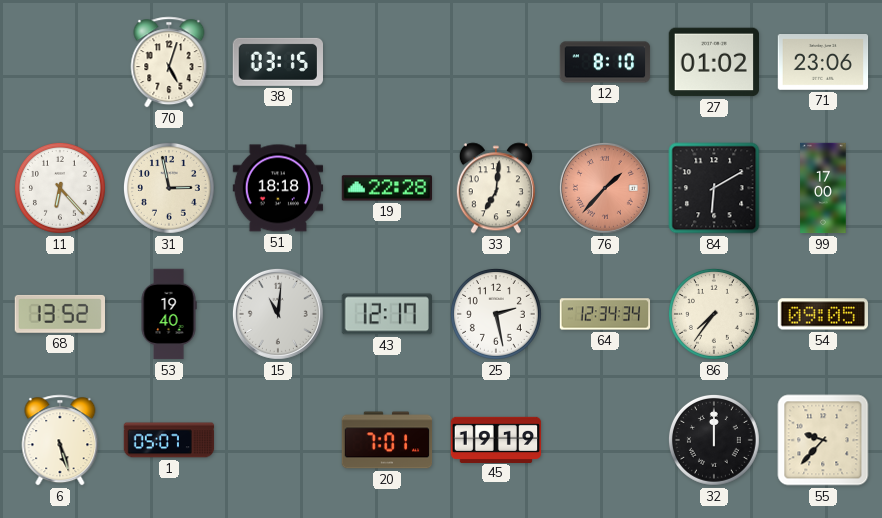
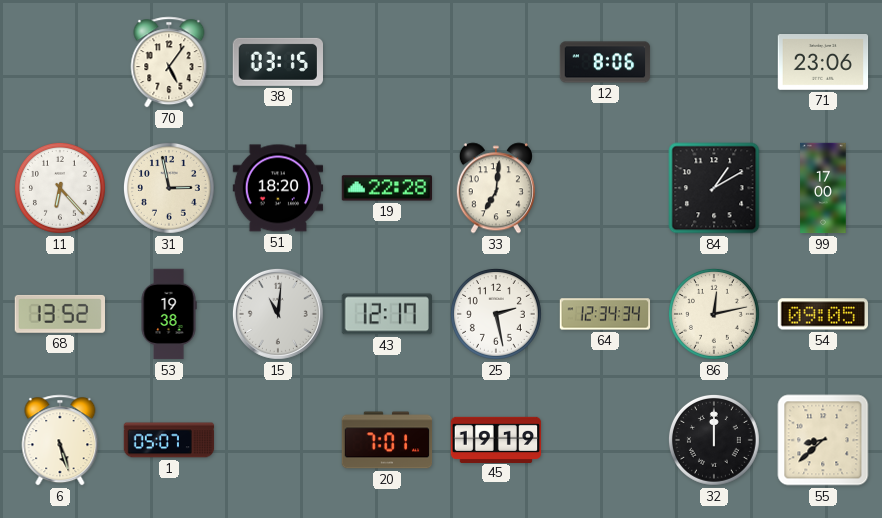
70: 5:03 -> 5:06 (169, 62)
12: 8:10 -> 8:06 (605, 62)
27: 01:02 -> none (713, 62)
51: 18:18 -> 18:20 (278, 188)
76: 1:37 -> none (605, 188)
84: 6:10 -> 1:10 (714, 188)
53: 19:40 -> 19:38 (169, 314)
86: 7:36 -> 12:13 (714, 314)
55: 9:37 -> 8:38 (823, 440)
